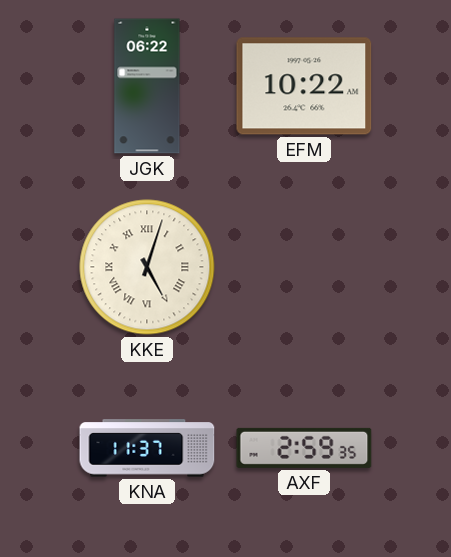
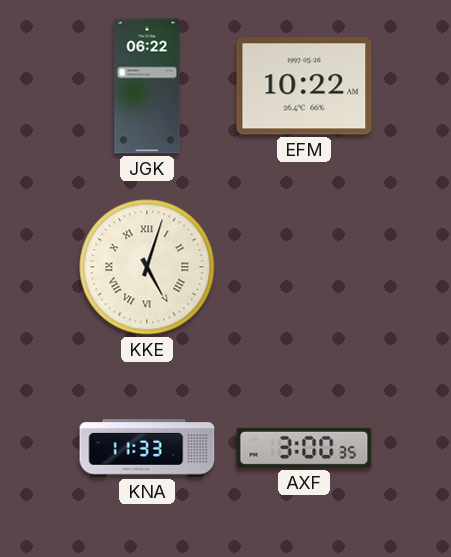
KNA: 11:37 -> 11:33 (147, 448)
AXF: 2:59 -> 3:00 (304, 448)
